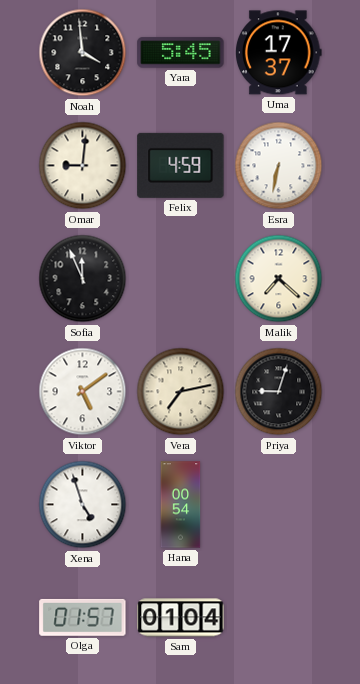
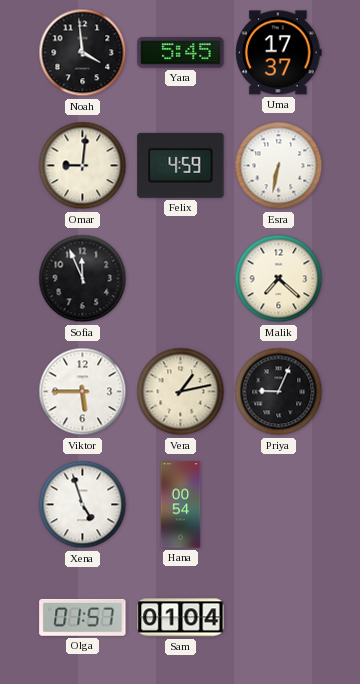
Viktor: 5:09 -> 5:45 (83, 392)
Vera: 7:13 -> 1:13 (181, 392)
Priya: 9:03 -> 9:04 (279, 392)
